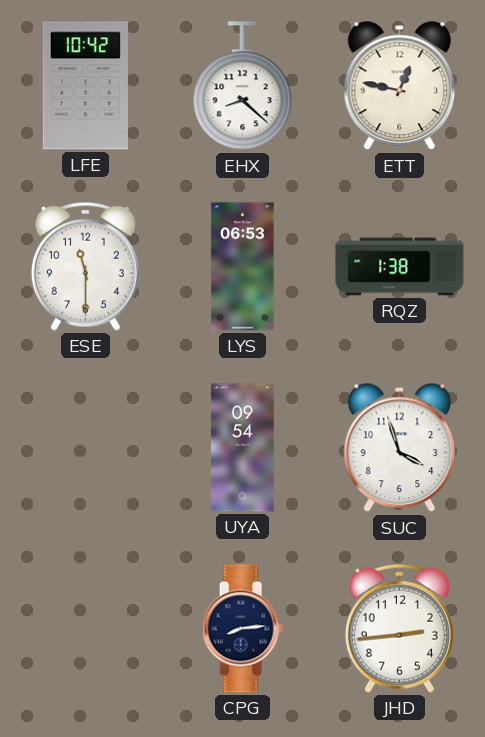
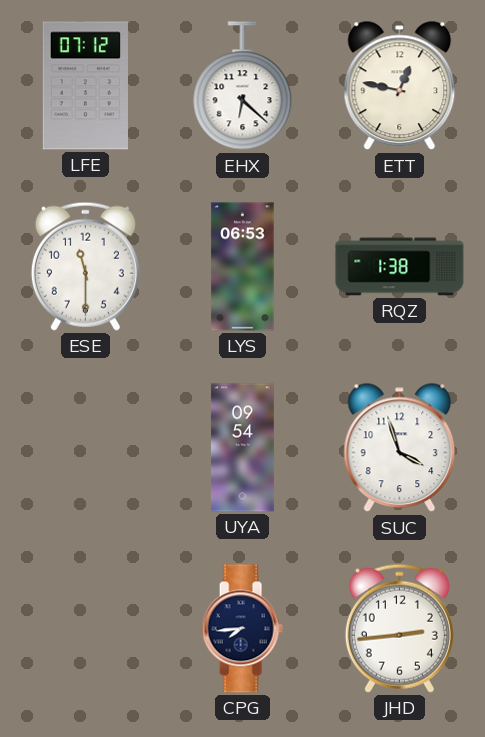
LFE: 10:42 -> 07:12 (85, 86)
EHX: 8:22 -> 6:22 (243, 86)
CPG: 8:14 -> 7:44 (242, 629)
